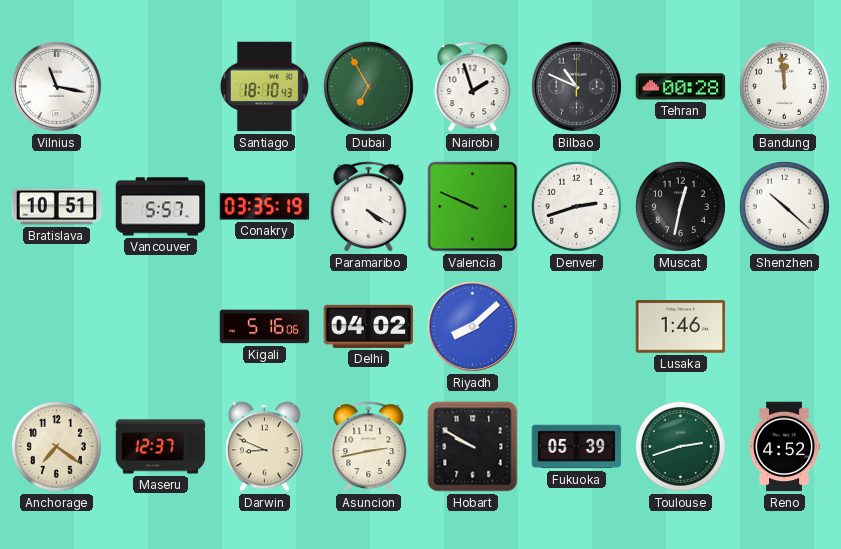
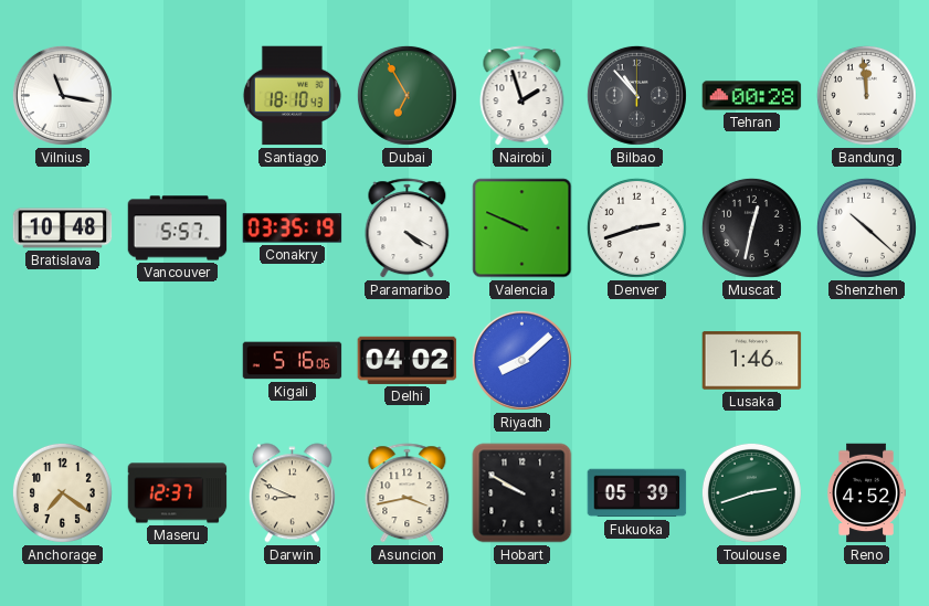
Bilbao: 10:49 -> 10:53 (636, 95)
Bratislava: 10:51 -> 10:48 (63, 228)
Asuncion: 2:43 -> 3:43 (408, 493)
